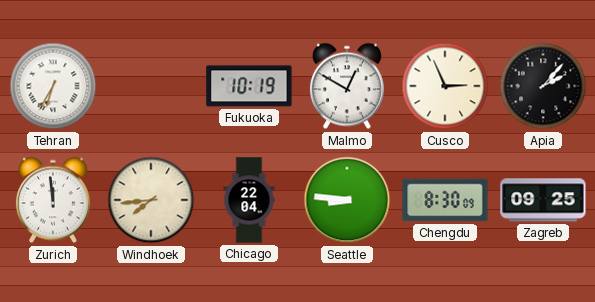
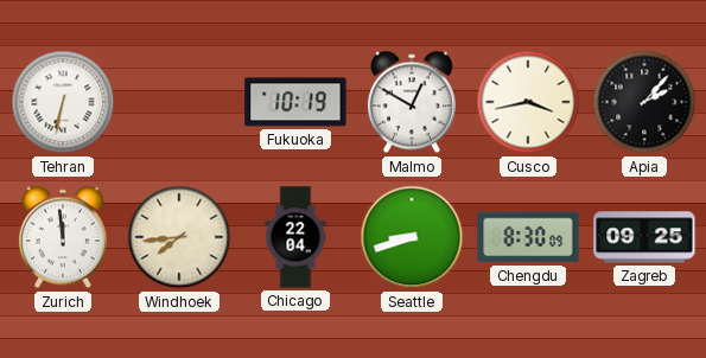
Tehran: 6:35 -> 6:32 (63, 102)
Cusco: 2:56 -> 3:43 (528, 102)
Seattle: 8:46 -> 8:42 (412, 237)
